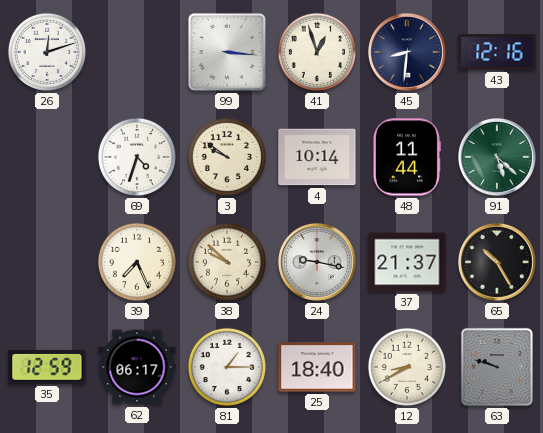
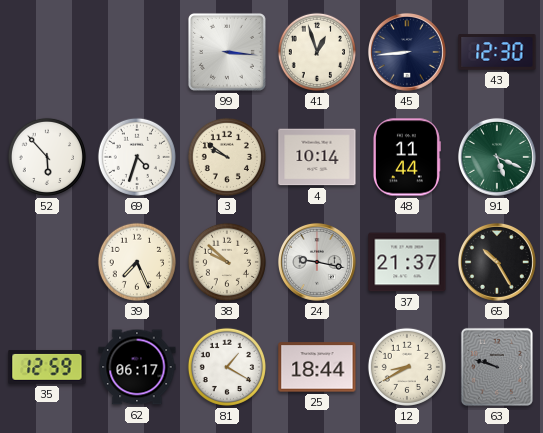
26: 12:12 -> none (47, 52)
45: 8:31 -> 8:44 (407, 52)
43: 12:16 -> 12:30 (497, 52)
52: none -> 5:53 (47, 157)
91: 5:22 -> 5:19 (497, 157)
81: 1:15 -> 1:20 (227, 367)
25: 18:40 -> 18:44 (317, 367)
